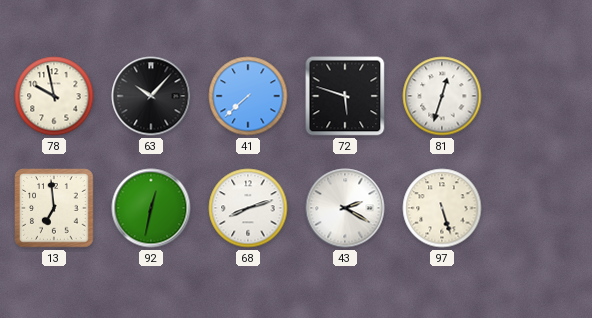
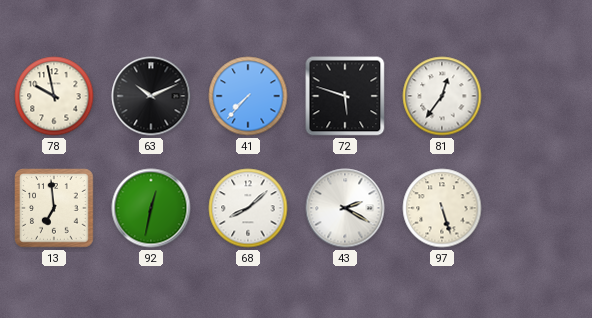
63: 10:07 -> 10:11 (151, 96)
41: 7:38 -> 7:37 (248, 96)
81: 12:33 -> 12:36 (442, 96)
68: 8:12 -> 8:08 (248, 208)
